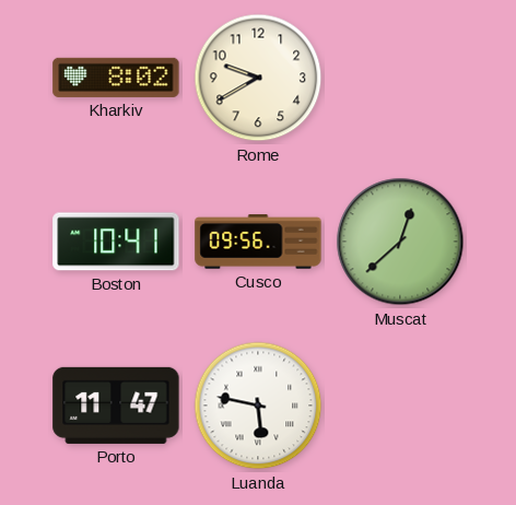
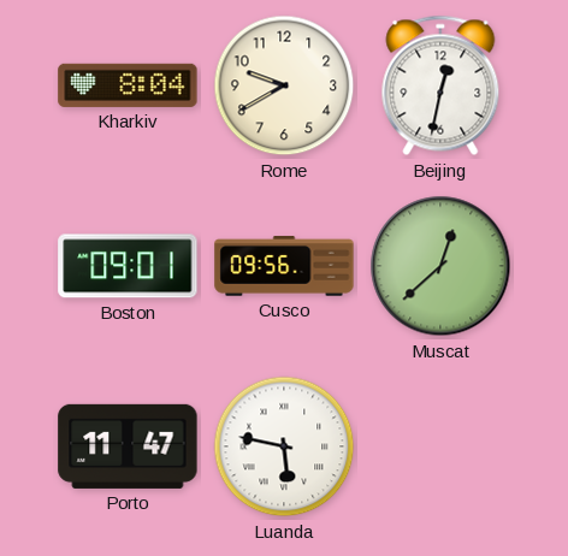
Kharkiv: 8:02 -> 8:04 (128, 85)
Beijing: none -> 12:32 (440, 85)
Boston: 10:41 -> 09:01 (128, 266)
